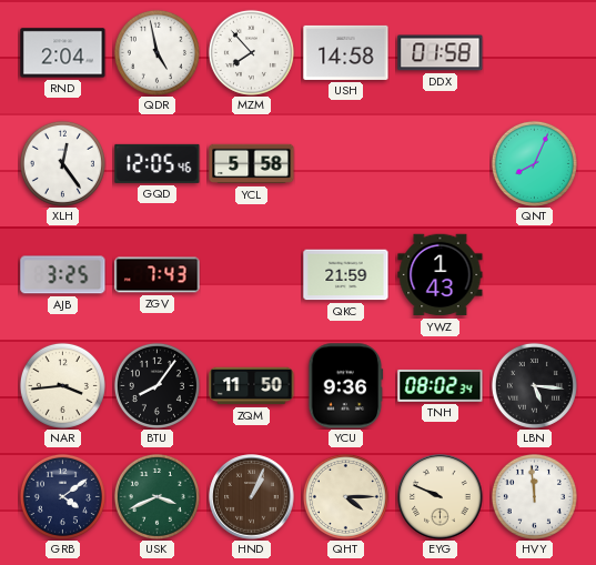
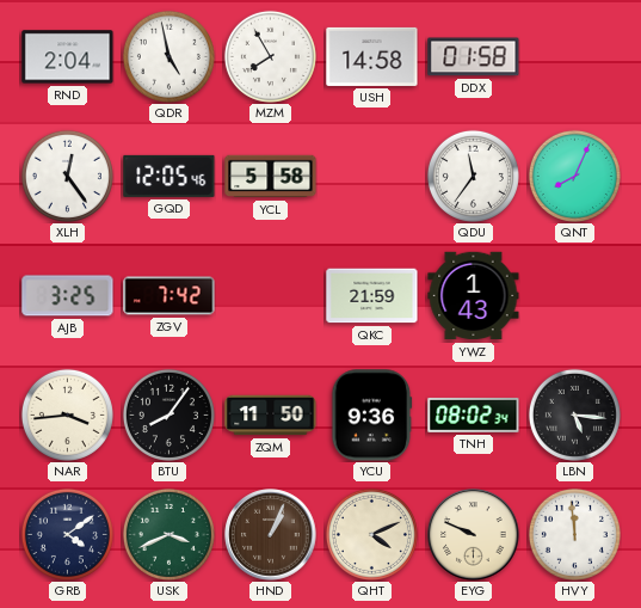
MZM: 7:53 -> 7:55 (270, 56)
QDU: none -> 11:36 (473, 176)
ZGV: 7:43 -> 7:42 (170, 296)
QHT: 4:15 -> 4:11 (371, 534)
